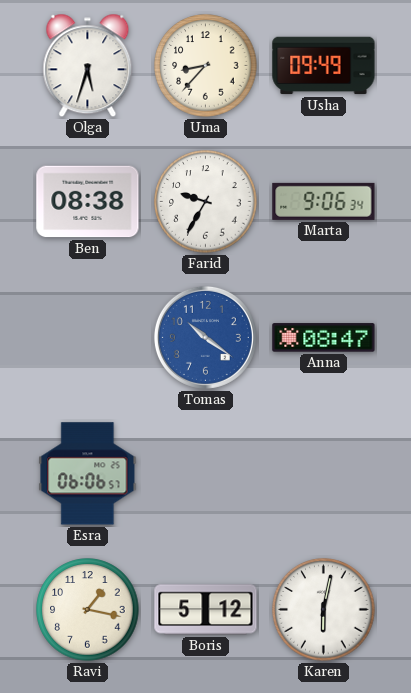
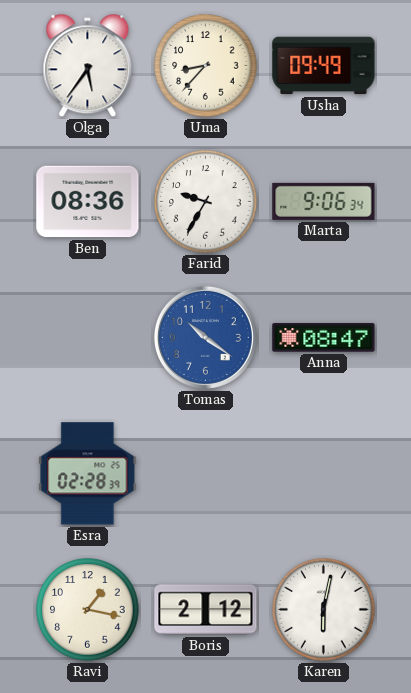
Olga: 5:33 -> 5:36 (88, 66)
Ben: 08:38 -> 08:36 (88, 202)
Esra: 06:06 -> 02:28 (88, 474)
Boris: 5:12 -> 2:12 (206, 610)
